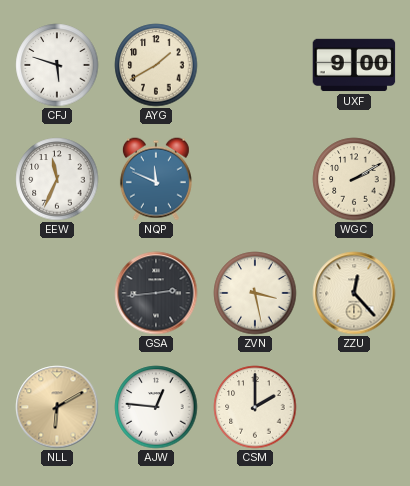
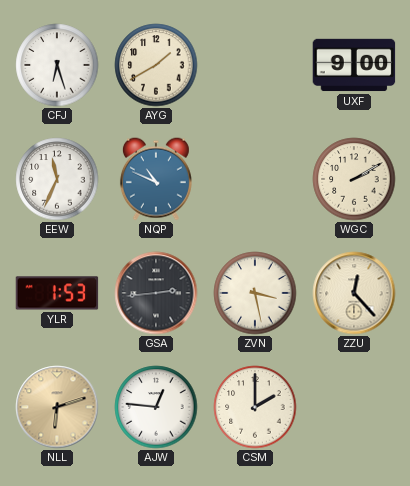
CFJ: 5:48 -> 6:27 (57, 65)
NQP: 11:49 -> 10:49 (156, 179)
YLR: none -> 1:53 (57, 293)
NLL: 6:10 -> 6:12 (57, 407)
